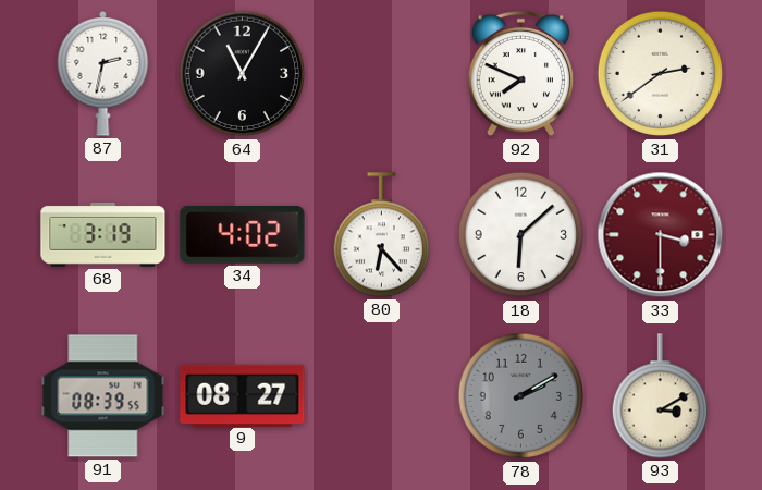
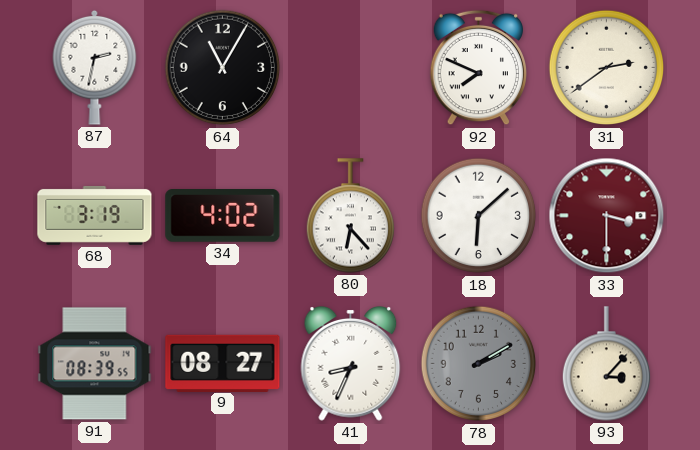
41: none -> 8:34 (351, 364)
93: 3:10 -> 3:07 (606, 364)
